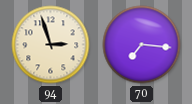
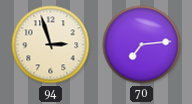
70: 7:16 -> 7:14 (142, 45)
